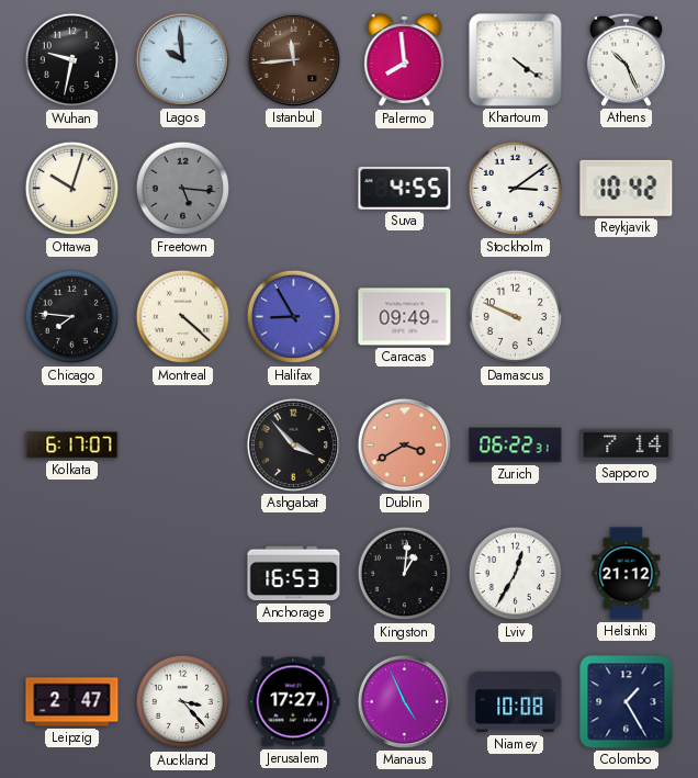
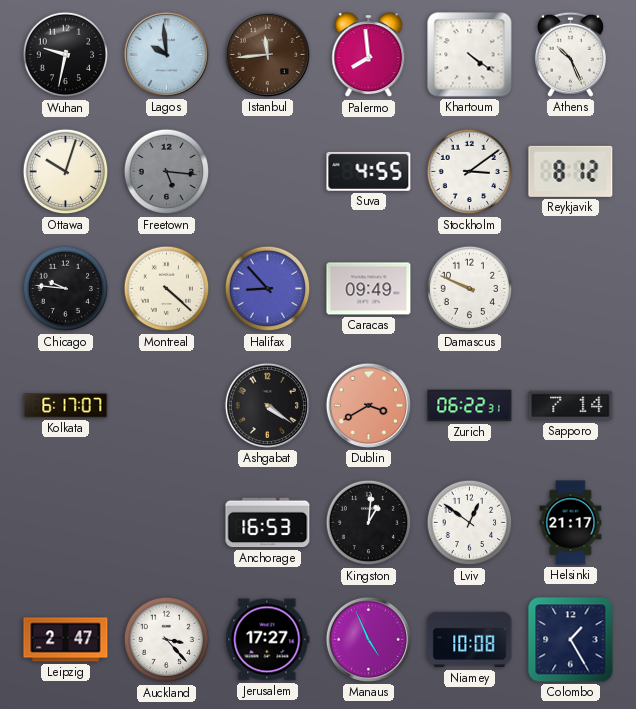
Reykjavik: 10:42 -> 8:12 (571, 171)
Chicago: 7:46 -> 9:46 (66, 289)
Halifax: 8:55 -> 8:53 (268, 289)
Ashgabat: 3:53 -> 4:21 (267, 405)
Lviv: 12:35 -> 12:51 (470, 523)
Helsinki: 21:12 -> 21:17 (571, 523)
